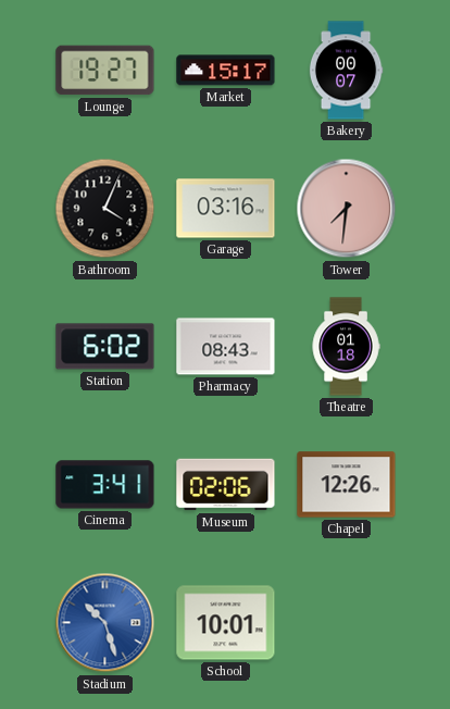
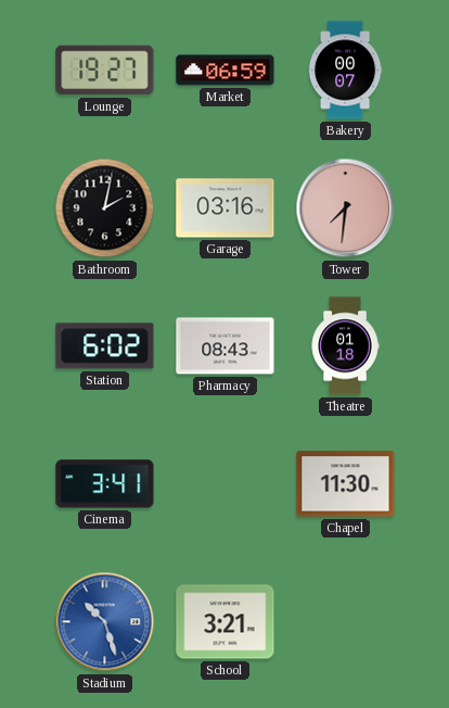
Market: 15:17 -> 06:59 (226, 71)
Bathroom: 4:04 -> 2:02 (105, 208)
Museum: 02:06 -> none (226, 485)
Chapel: 12:26 -> 11:30 (346, 484)
School: 10:01 -> 3:21 (226, 622)
